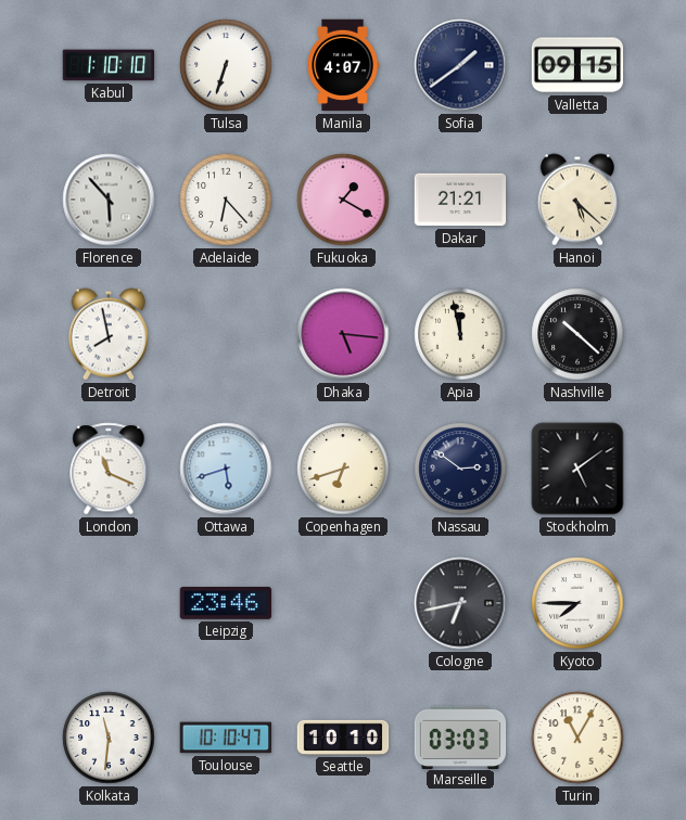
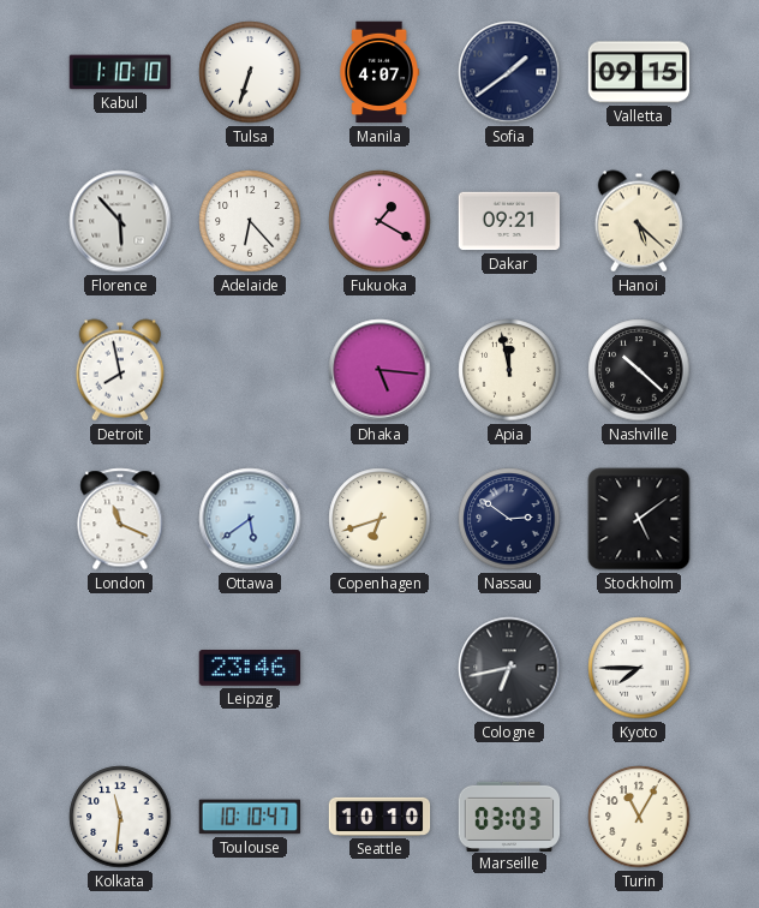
Dakar: 21:21 -> 09:21 (509, 221)
Ottawa: 5:42 -> 5:39 (250, 519)
